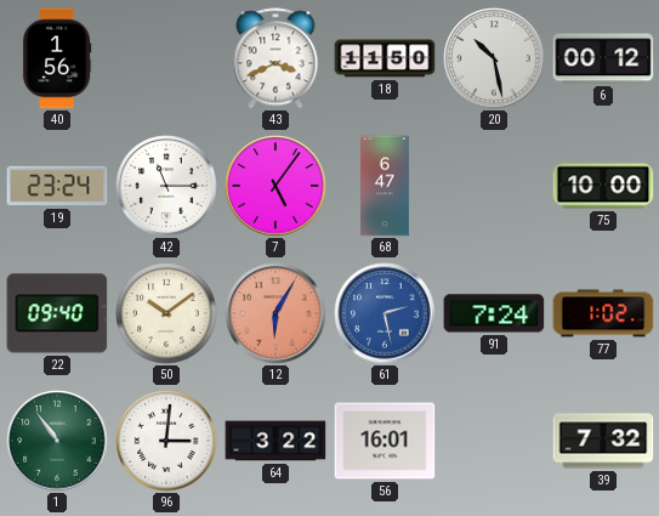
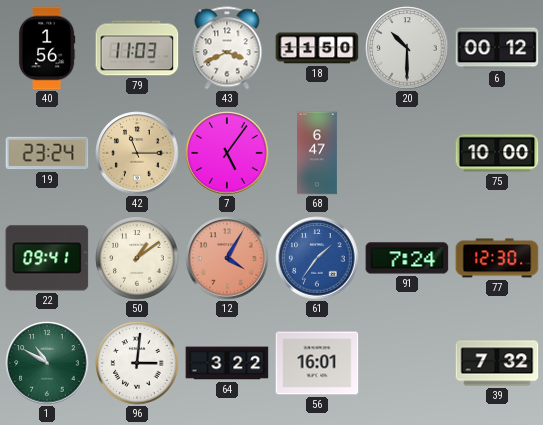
79: none -> 11:03 (137, 48)
20: 10:28 -> 10:30 (407, 48)
42 dial: white -> champagne (137, 153)
22: 09:40 -> 09:41 (47, 258)
50: 10:09 -> 1:09 (137, 258)
12: 6:05 -> 4:05 (227, 258)
61: 2:28 -> 1:36 (317, 258)
77: 1:02 -> 12:30 (497, 258)
1: 10:54 -> 10:50 (47, 363)
